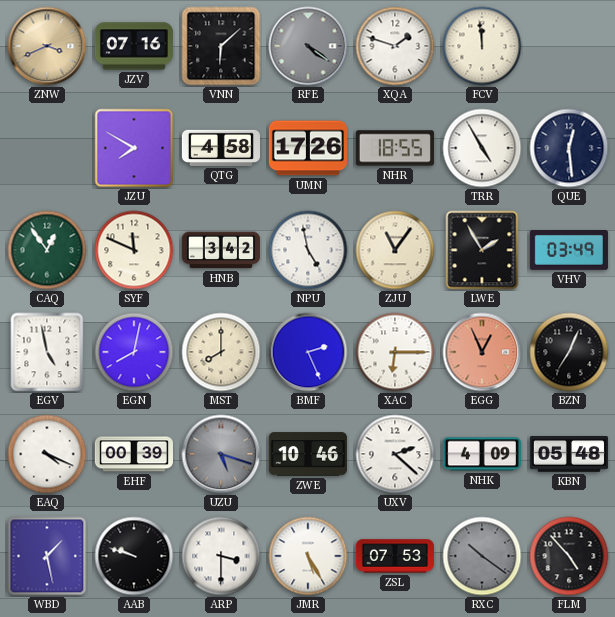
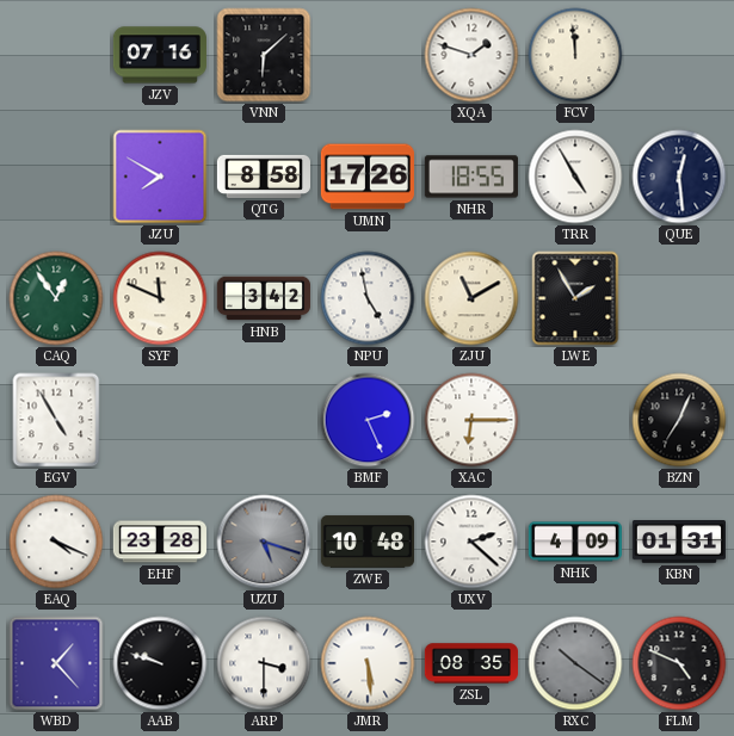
ZNW: 3:41 -> none (47, 46)
RFE: 4:21 -> none (308, 46)
QTG: 4:58 -> 8:58 (263, 177)
ZJU: 11:06 -> 11:10 (471, 298)
VHV: 03:49 -> none (569, 251)
EGV: 4:58 -> 4:55 (56, 420)
EGN: 8:02 -> none (134, 352)
MST: 8:00 -> none (221, 352)
EGG: 12:56 -> none (482, 352)
EHF: 00:39 -> 23:28 (160, 542)
ZWE: 10:46 -> 10:48 (368, 542)
KBN: 05:48 -> 01:31 (679, 542)
WBD: 1:28 -> 1:23 (56, 663)
JMR: 5:25 -> 5:29 (368, 663)
ZSL: 07:53 -> 08:35 (471, 663)
FLM: 4:53 -> 4:49 (679, 663)
